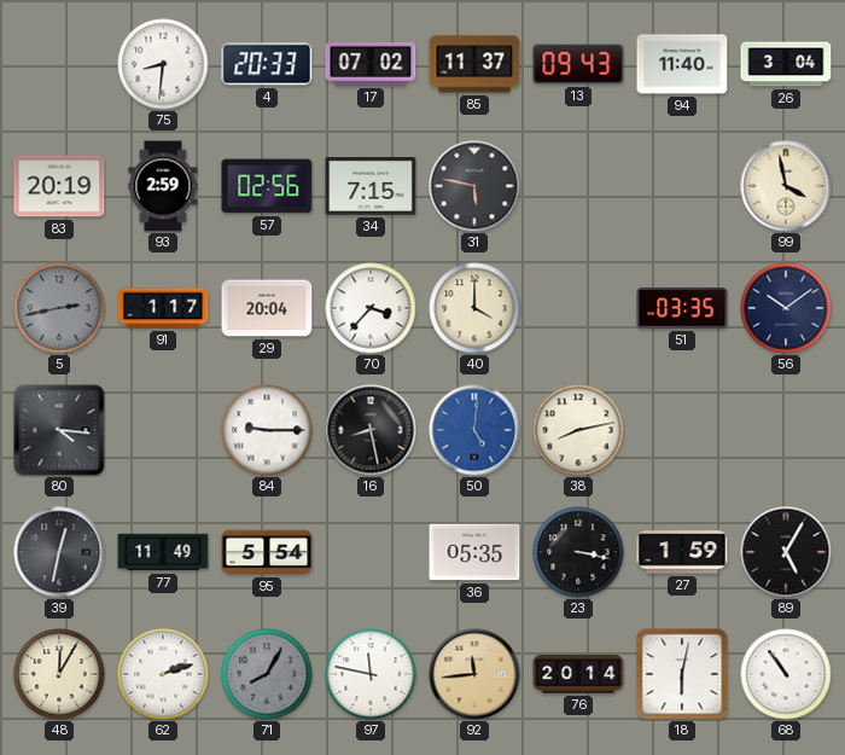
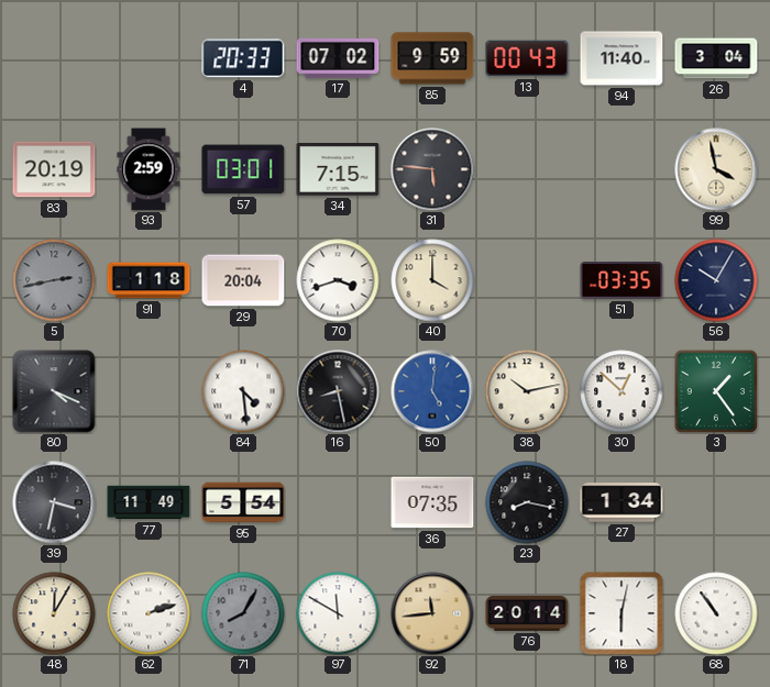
75: 8:31 -> none (163, 64)
85: 11:37 -> 9:59 (432, 58)
13: 09:43 -> 00:43 (527, 58)
57: 02:56 -> 03:01 (243, 169)
31: 5:47 -> 5:46 (432, 169)
91: 1:17 -> 1:18 (148, 280)
70: 3:37 -> 3:42 (338, 280)
56: 10:09 -> 10:05 (716, 280)
80: 4:16 -> 4:19 (54, 391)
84: 9:15 -> 4:29 (243, 391)
38: 8:13 -> 10:13 (527, 391)
30: none -> 12:52 (621, 391)
3: none -> 1:24 (716, 391)
39: 12:32 -> 3:32 (54, 502)
36: 05:35 -> 07:35 (432, 502)
23: 3:17 -> 8:17 (527, 502)
27: 1:59 -> 1:34 (621, 502)
89: 5:05 -> none (786, 552)
97: 11:47 -> 11:50 (338, 613)
